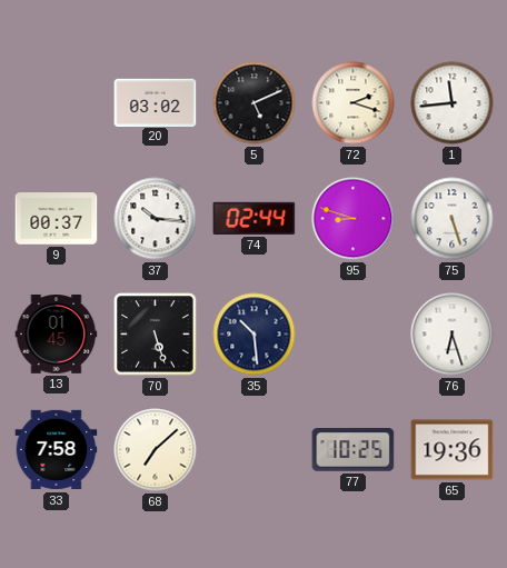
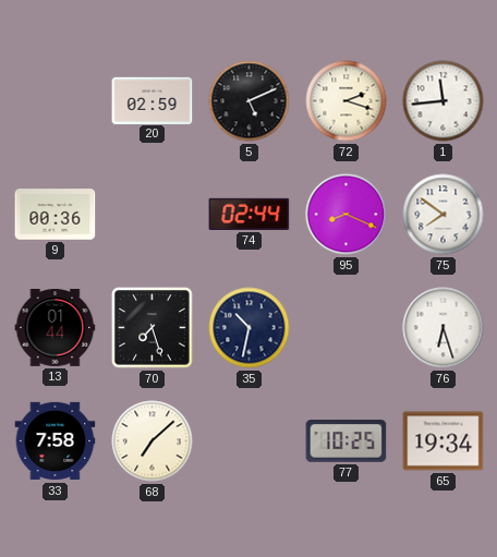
20: 03:02 -> 02:59 (153, 100)
9: 00:37 -> 00:36 (56, 215)
37: 10:16 -> none (156, 219)
95: 8:48 -> 8:19 (347, 215)
75: 5:27 -> 7:51 (444, 215)
13: 01:45 -> 01:44 (56, 328)
70: 5:27 -> 7:27 (153, 328)
35: 10:29 -> 10:32 (250, 328)
65: 19:36 -> 19:34 (444, 441)
